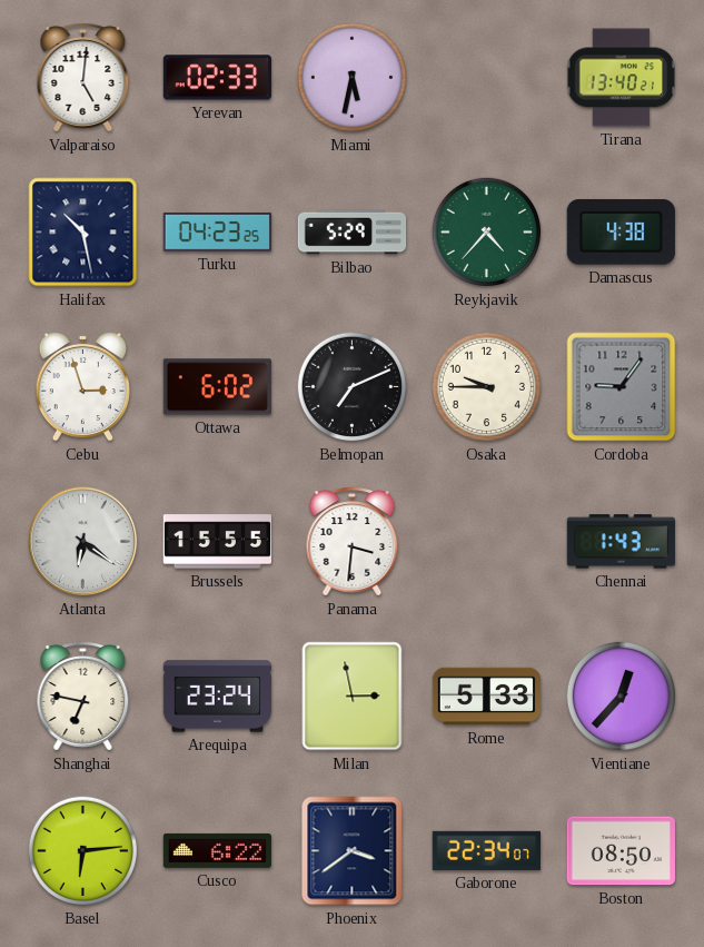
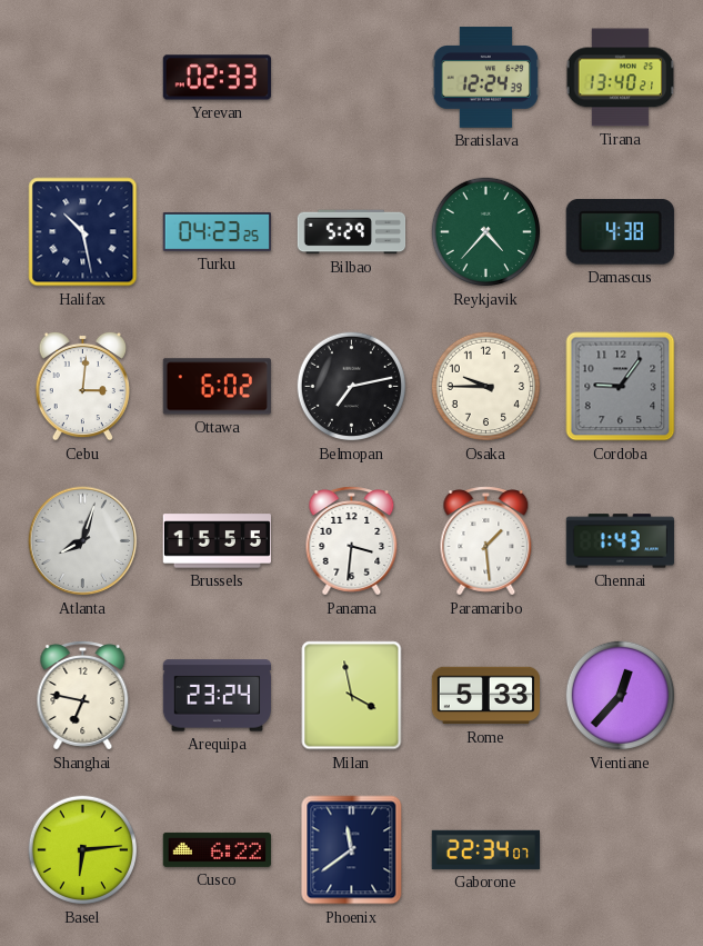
Valparaiso: 5:01 -> none (83, 78)
Miami: 5:32 -> none (353, 78)
Bratislava: none -> 12:24 (485, 78)
Cebu: 2:57 -> 3:01 (82, 386)
Belmopan: 7:11 -> 7:13 (352, 387)
Atlanta: 6:21 -> 8:03 (83, 541)
Paramaribo: none -> 1:29 (486, 541)
Milan: 2:58 -> 3:58 (352, 696)
Phoenix: 3:39 -> 11:39 (352, 850)
Boston: 08:50 -> none (621, 851)
